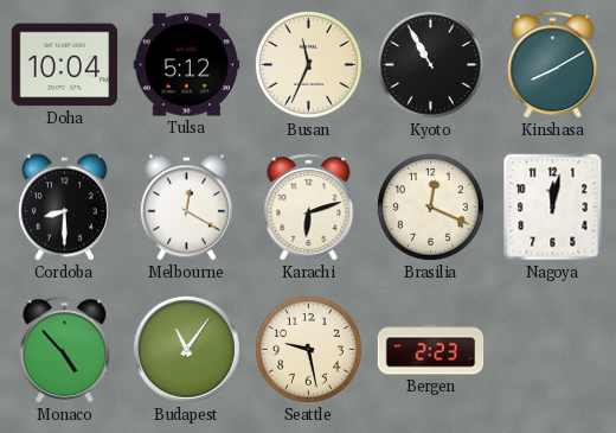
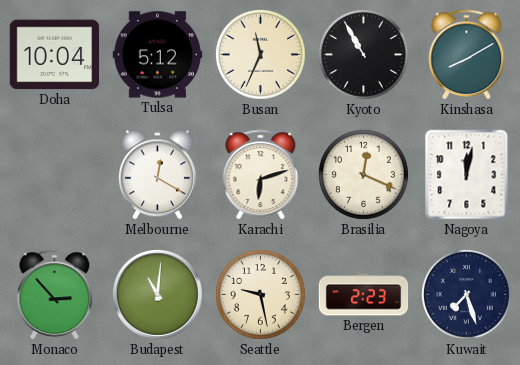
Cordoba: 8:30 -> none (64, 208)
Monaco: 4:53 -> 2:53 (55, 295)
Budapest: 11:06 -> 11:01 (157, 294)
Kuwait: none -> 7:27 (466, 294)
